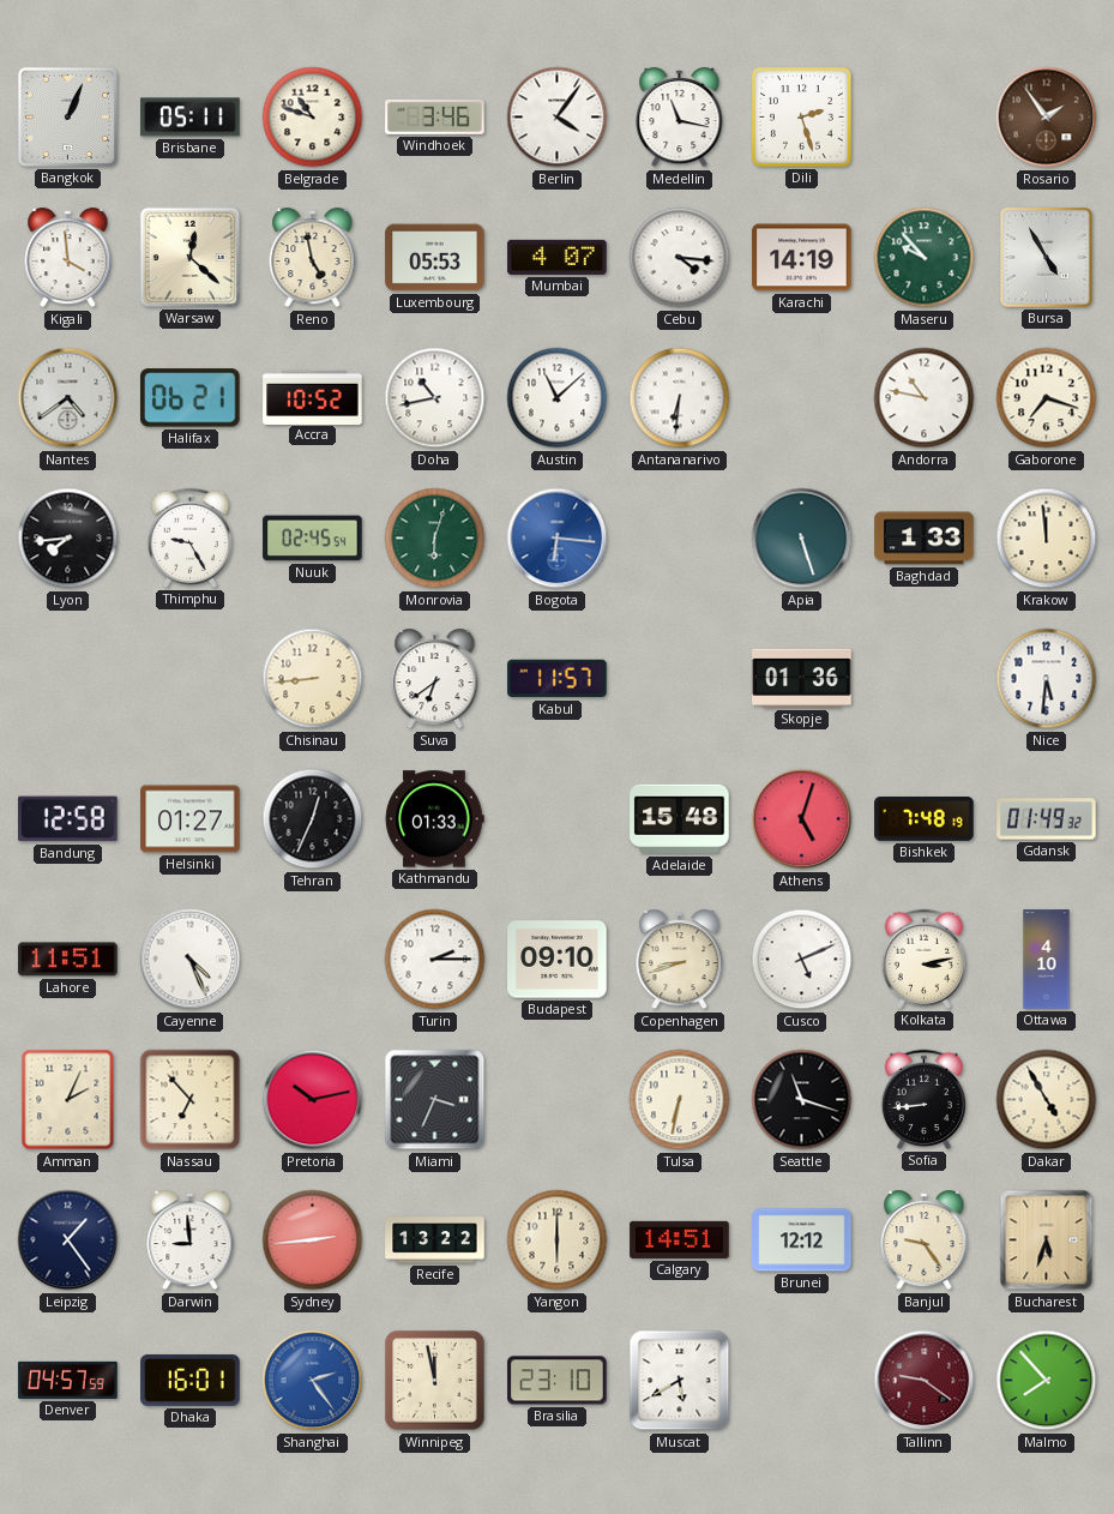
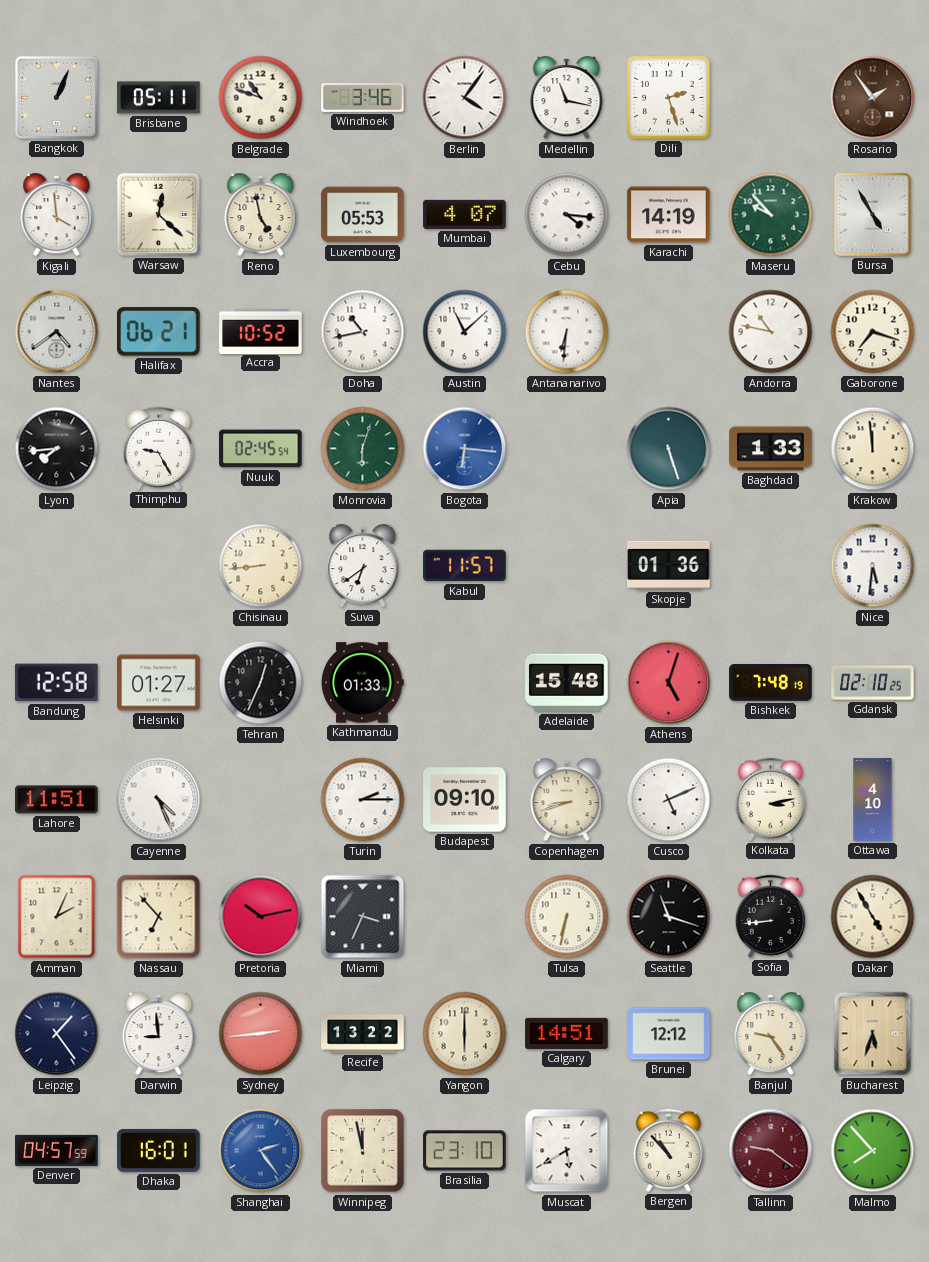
Gdansk: 01:49 -> 02:10 (873, 683)
Bergen: none -> 10:53 (668, 1150)
